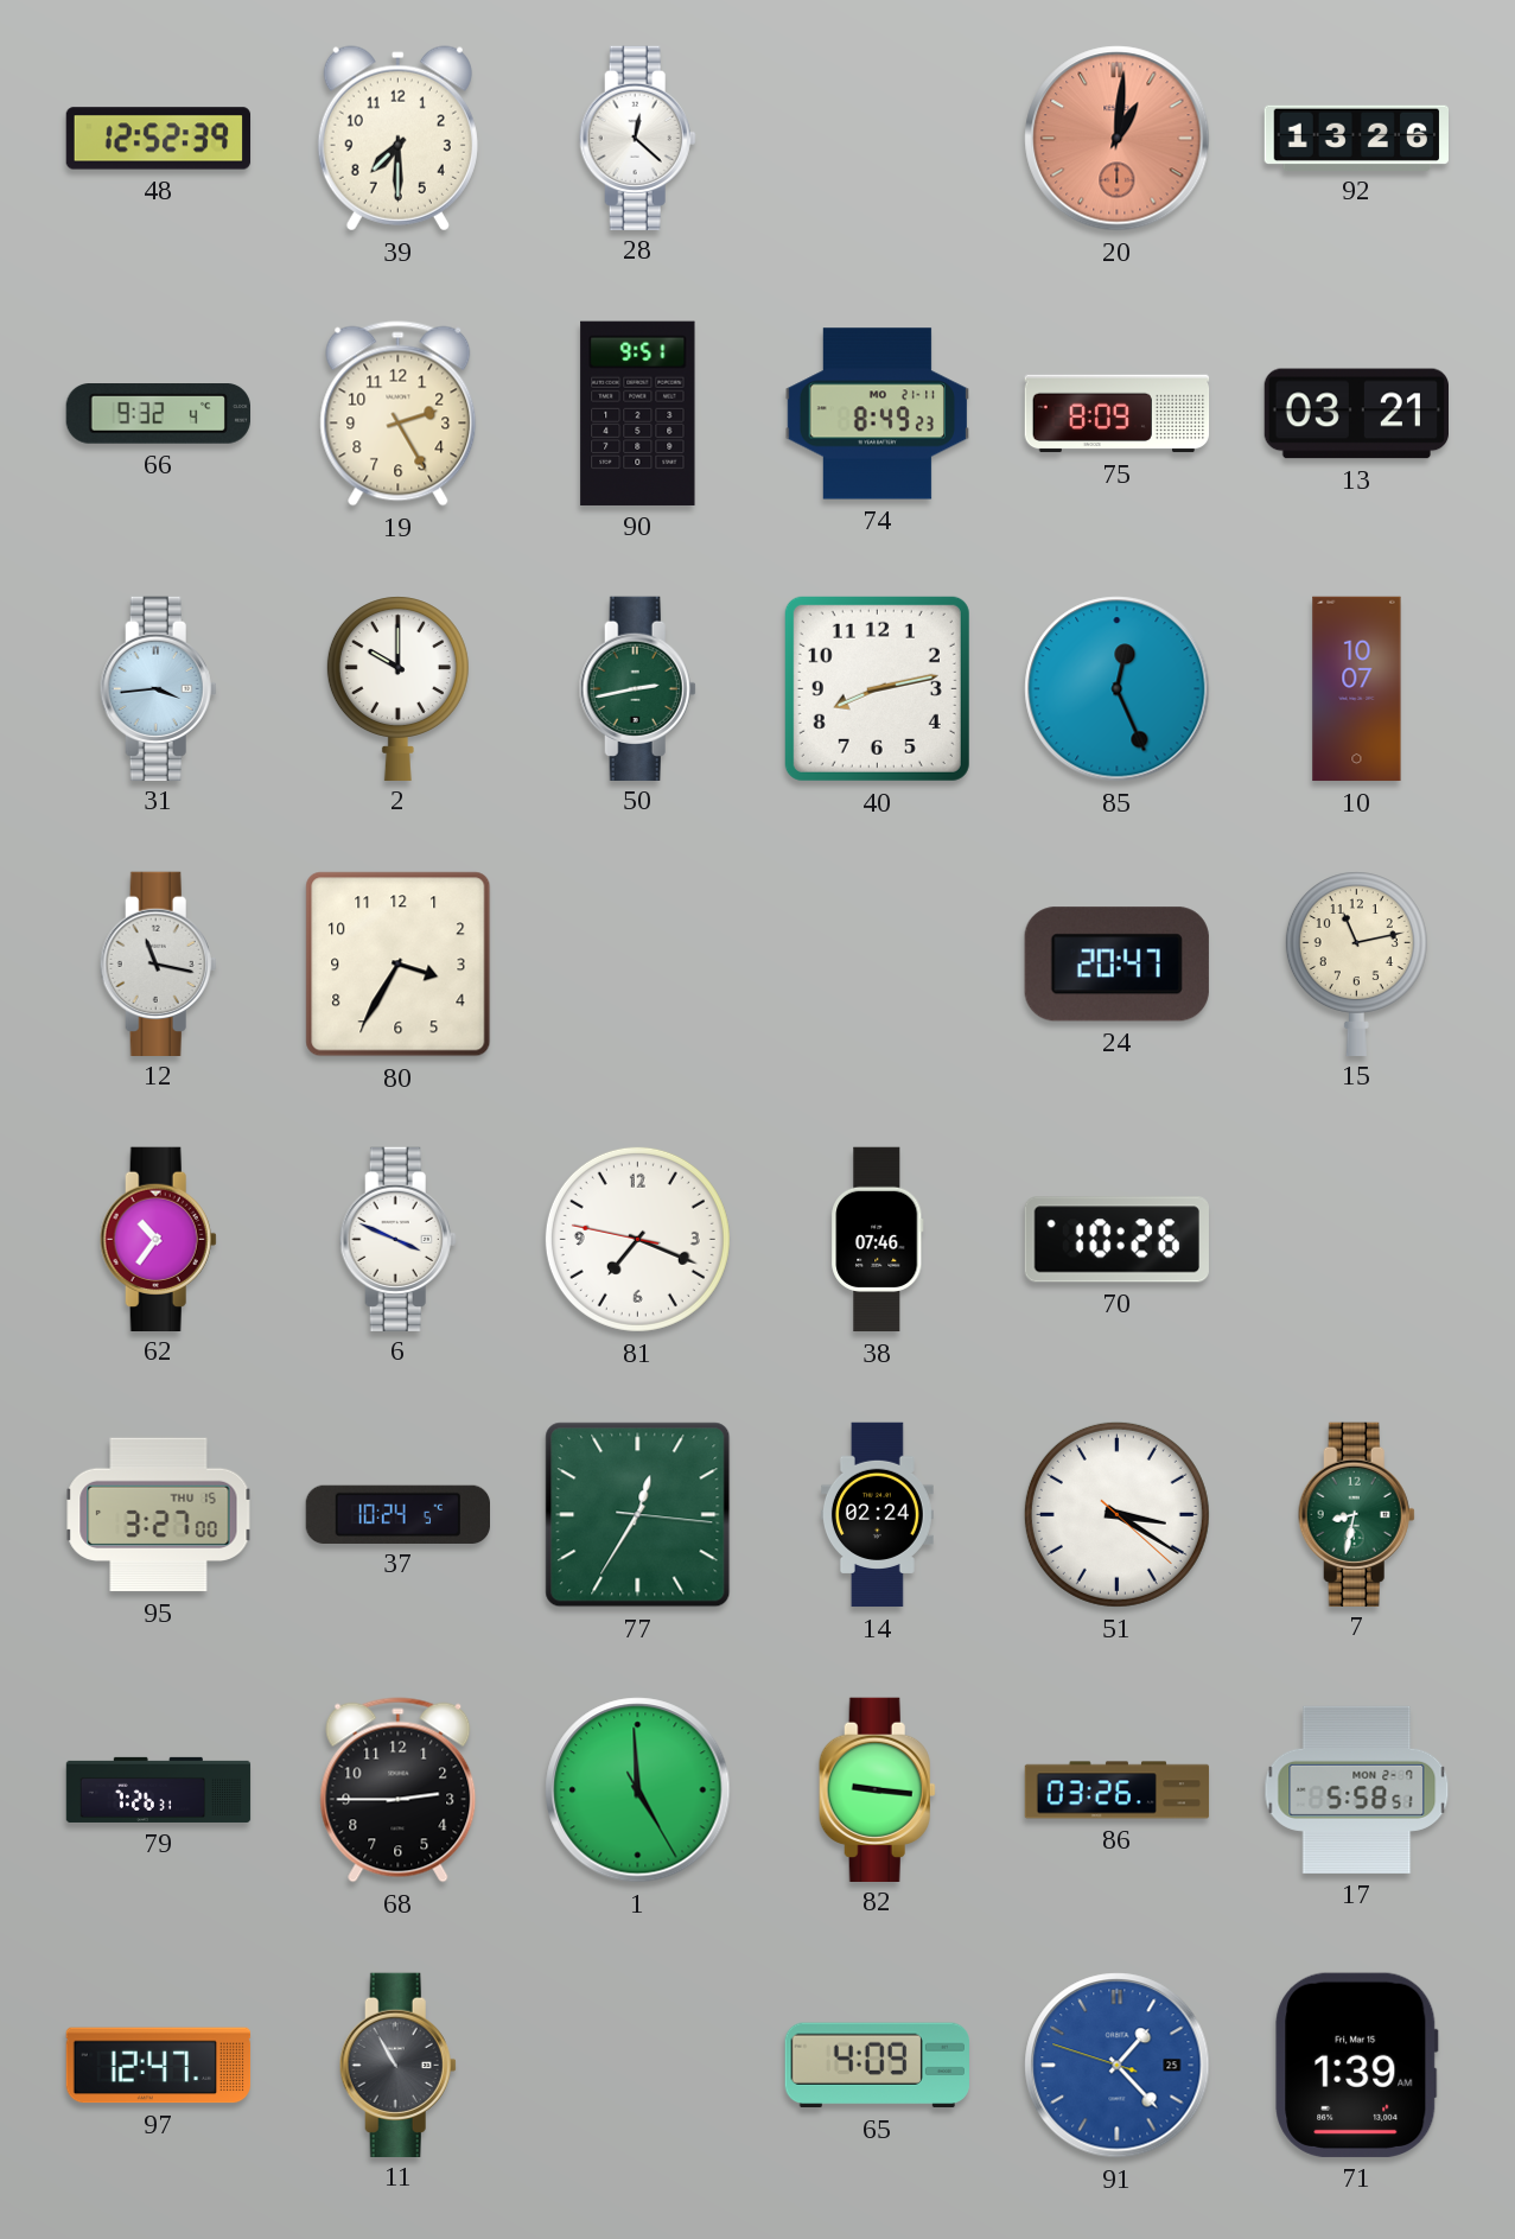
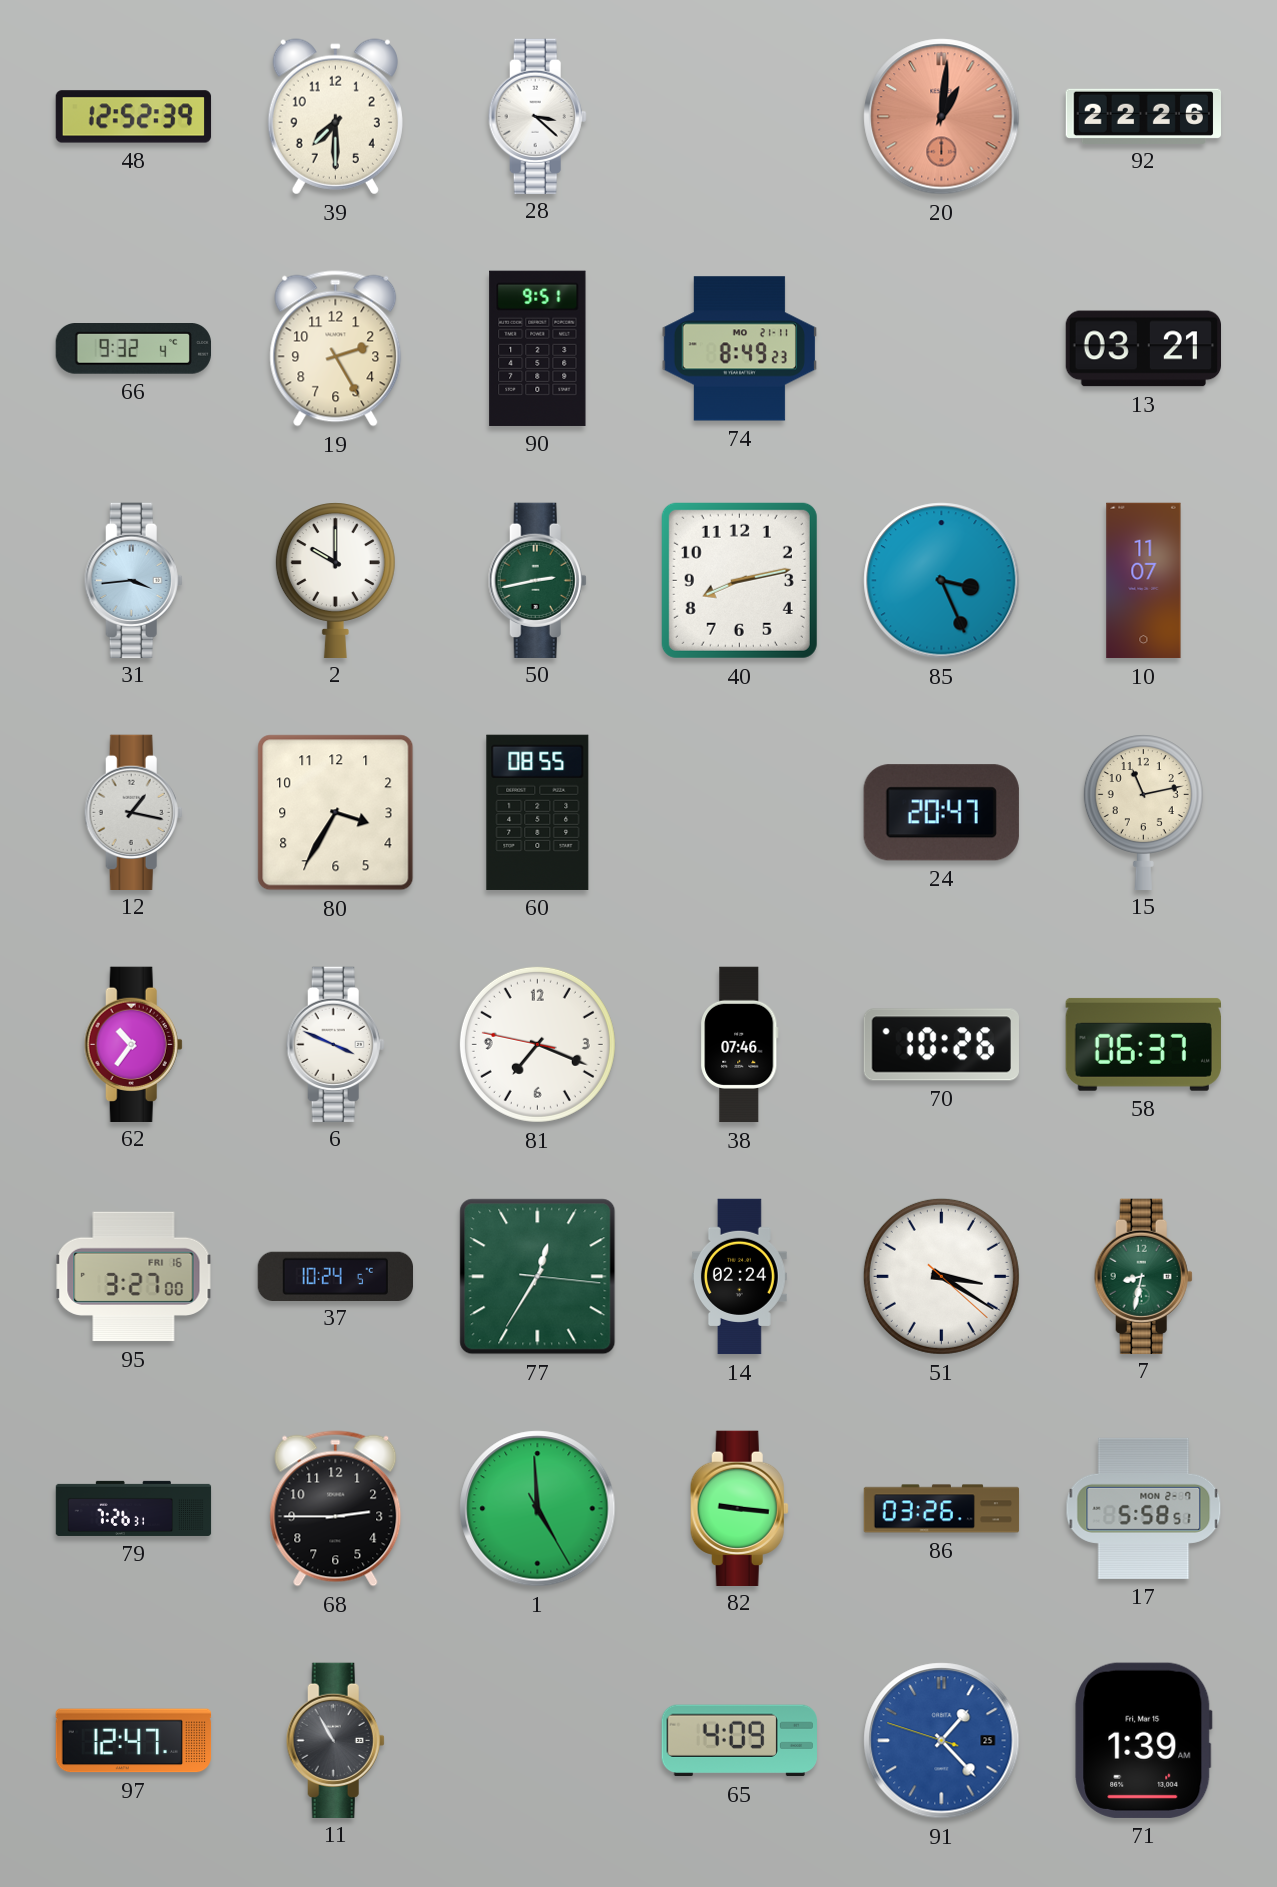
28: 12:22 -> 3:22 (537, 116)
92: 13:26 -> 22:26 (1143, 116)
75: 8:09 -> none (1118, 414)
85: 12:26 -> 3:26 (942, 581)
10: 10:07 -> 11:07 (1144, 581)
12: 11:17 -> 1:17 (133, 812)
60: none -> 08:55 (538, 812)
58: none -> 06:37 (1143, 1044)
95 date: THU 15 -> FRI 16 (134, 1277)
